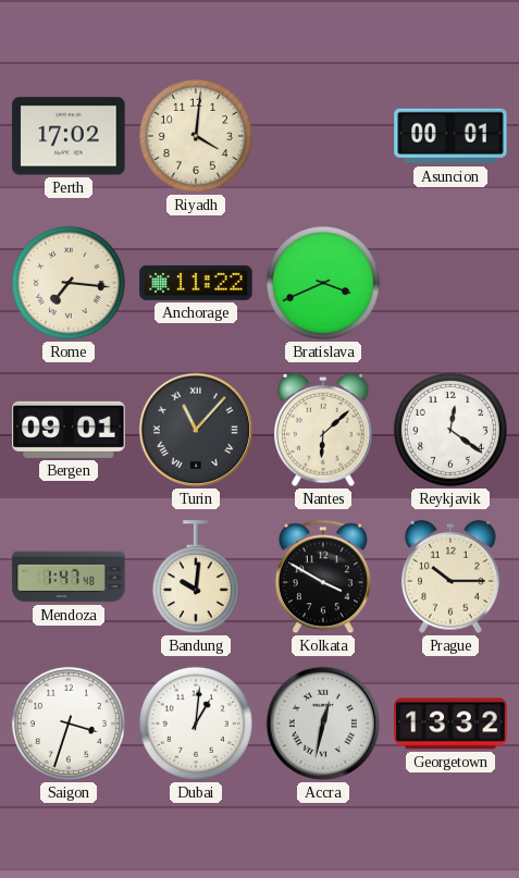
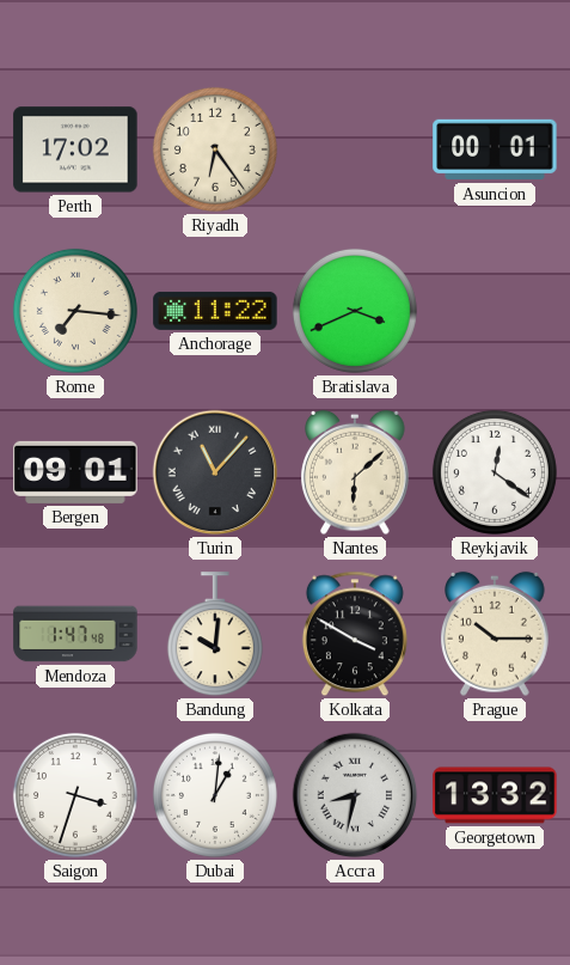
Riyadh: 4:01 -> 6:24 (215, 149)
Accra: 12:32 -> 8:32 (355, 795)
